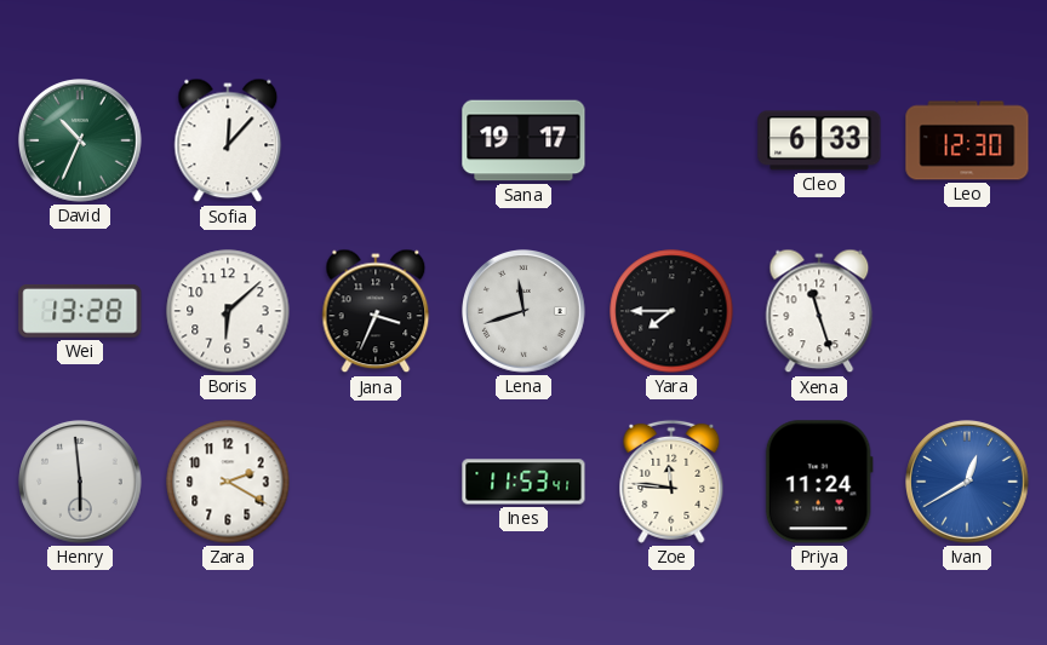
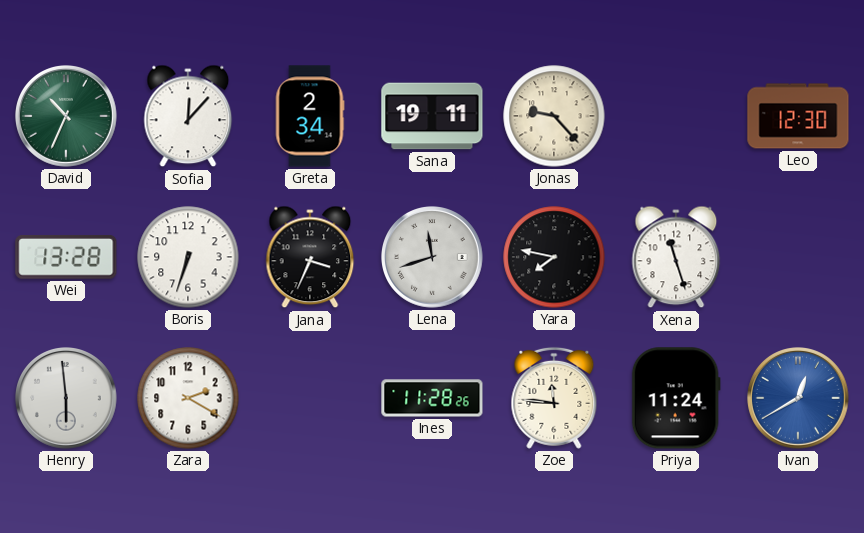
Greta: none -> 2:34 (310, 116)
Sana: 19:17 -> 19:11 (432, 116)
Jonas: none -> 9:23 (554, 116)
Cleo: 6:33 -> none (819, 140)
Boris: 6:08 -> 6:33 (188, 257)
Yara: 7:45 -> 7:47 (554, 257)
Ines: 11:53 -> 11:28 (432, 398)
